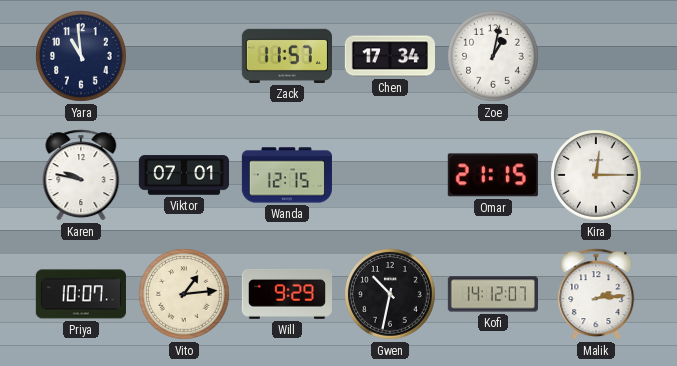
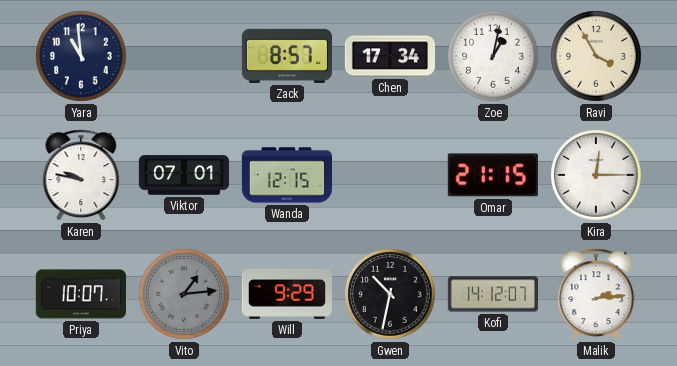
Zack: 11:57 -> 8:57 (287, 56)
Ravi: none -> 3:55 (596, 56)
Vito dial: cream -> grey (184, 294)
